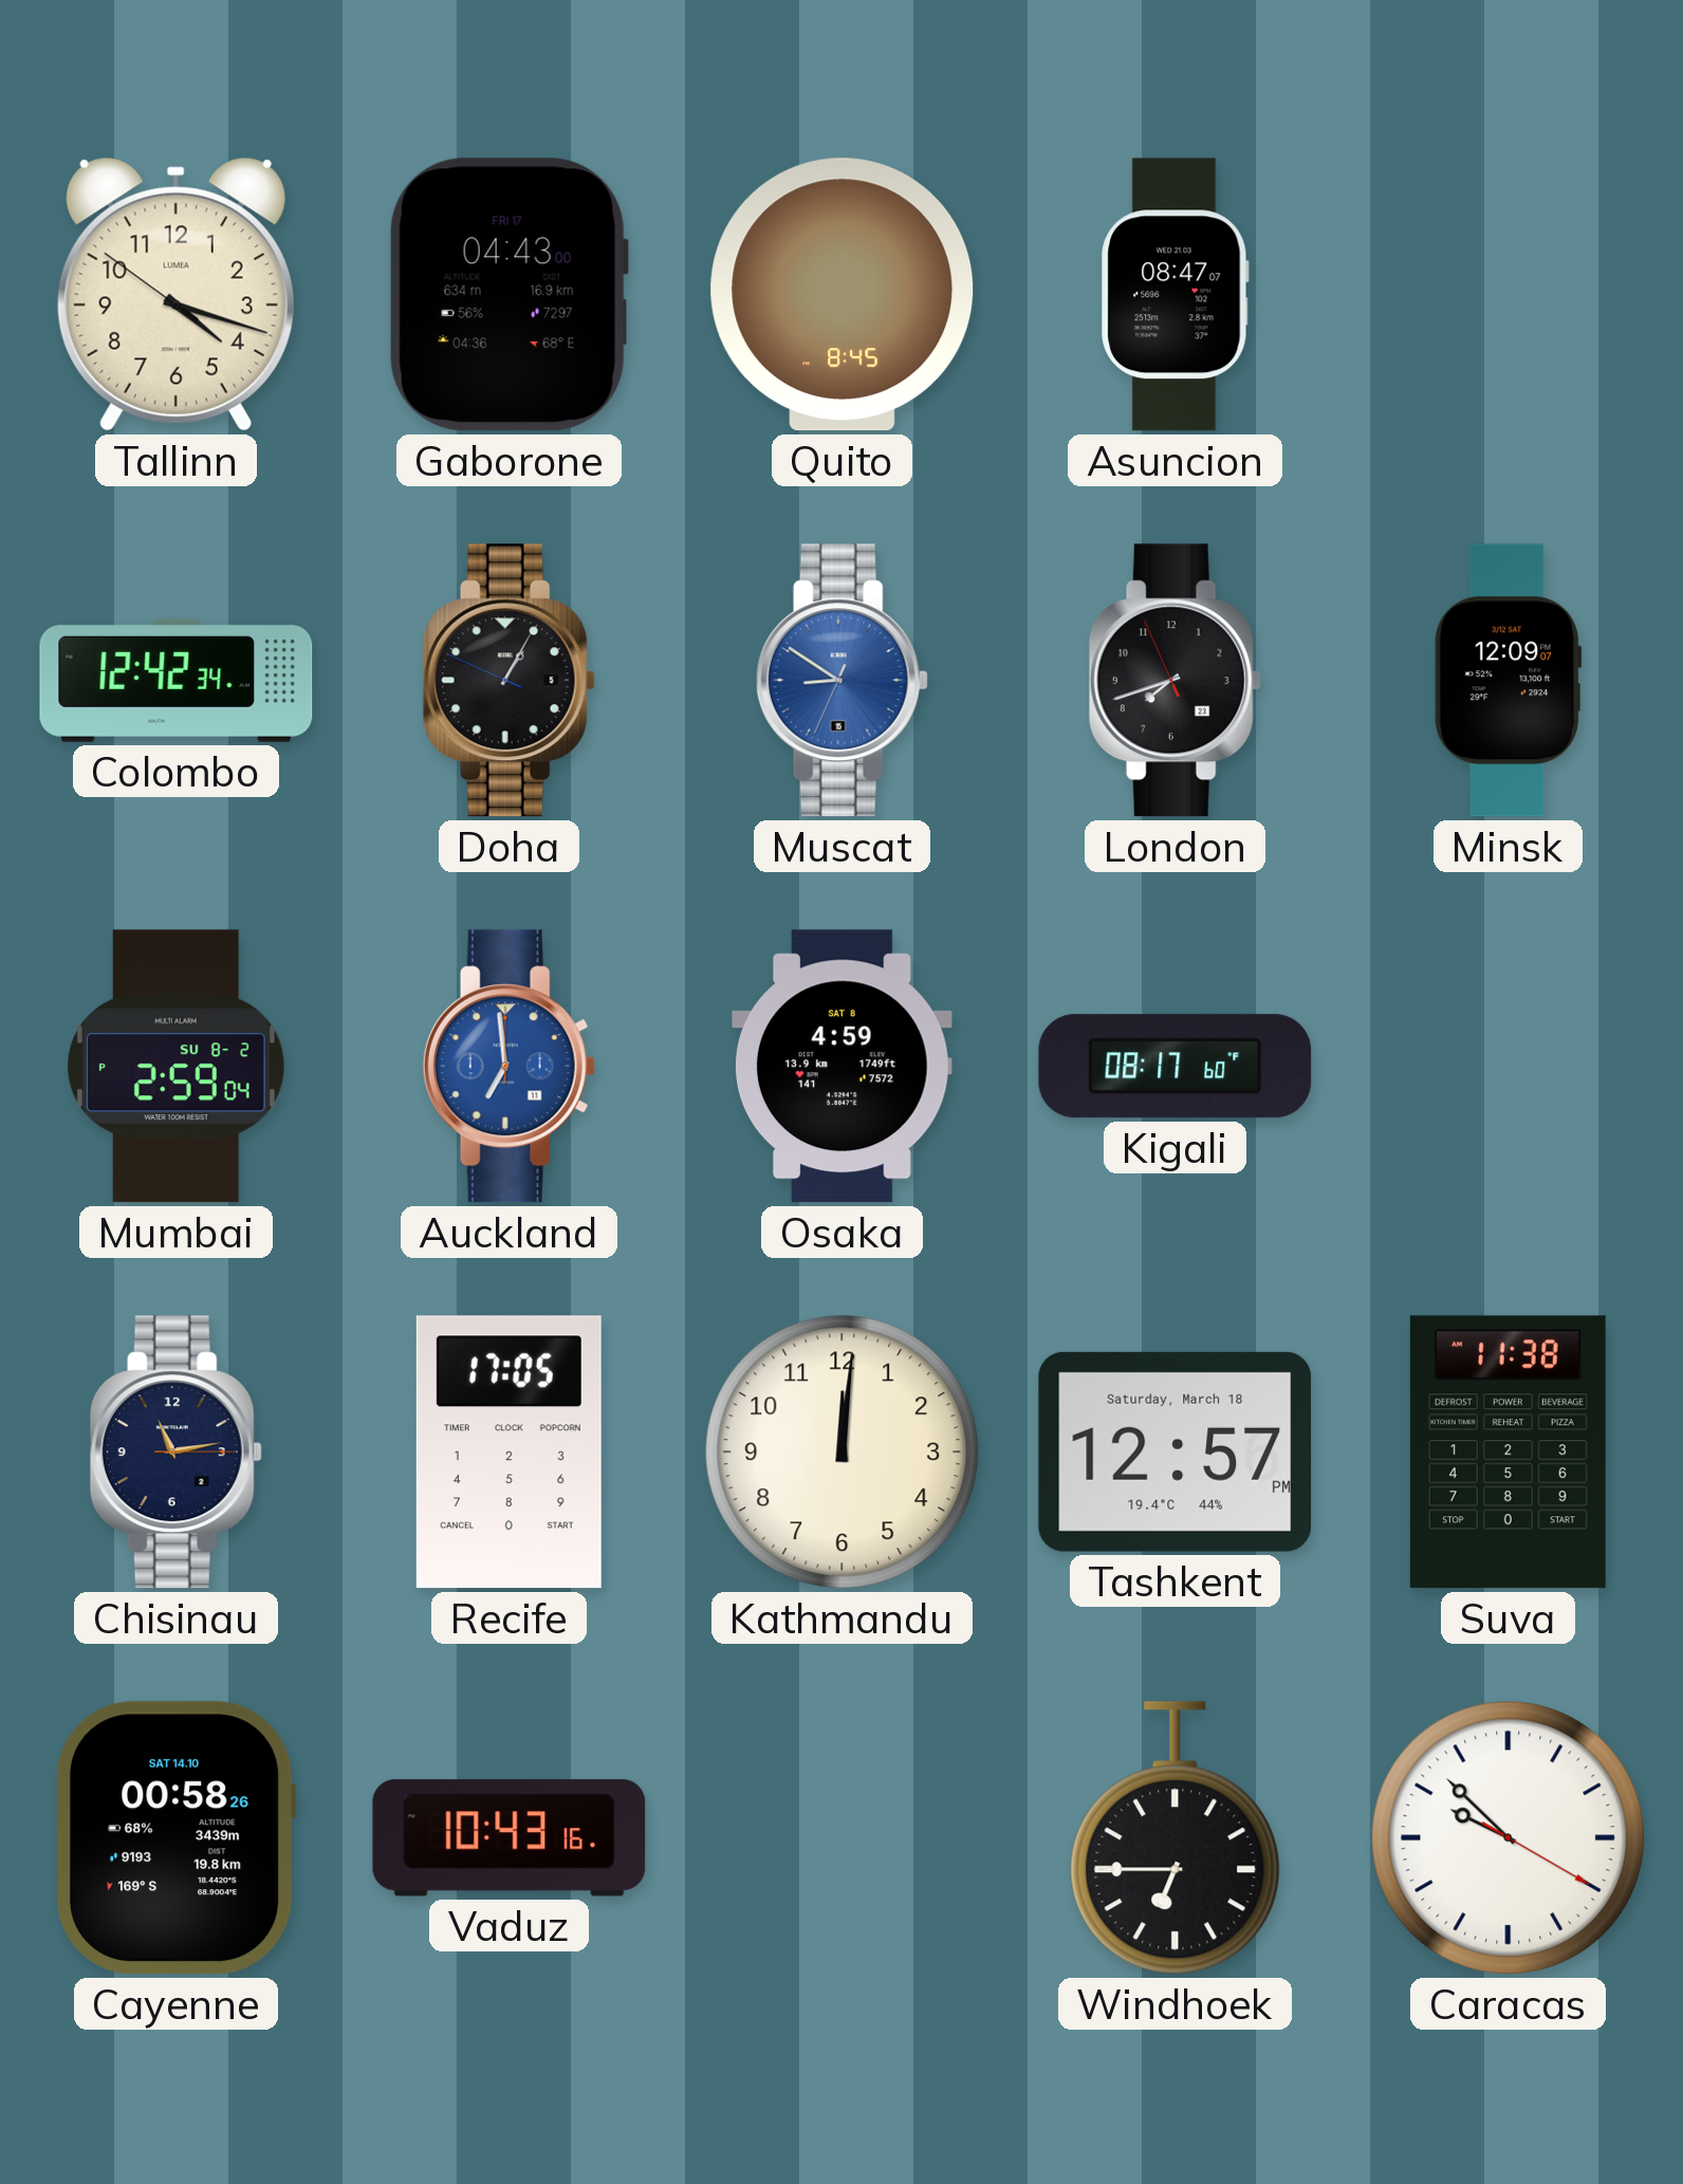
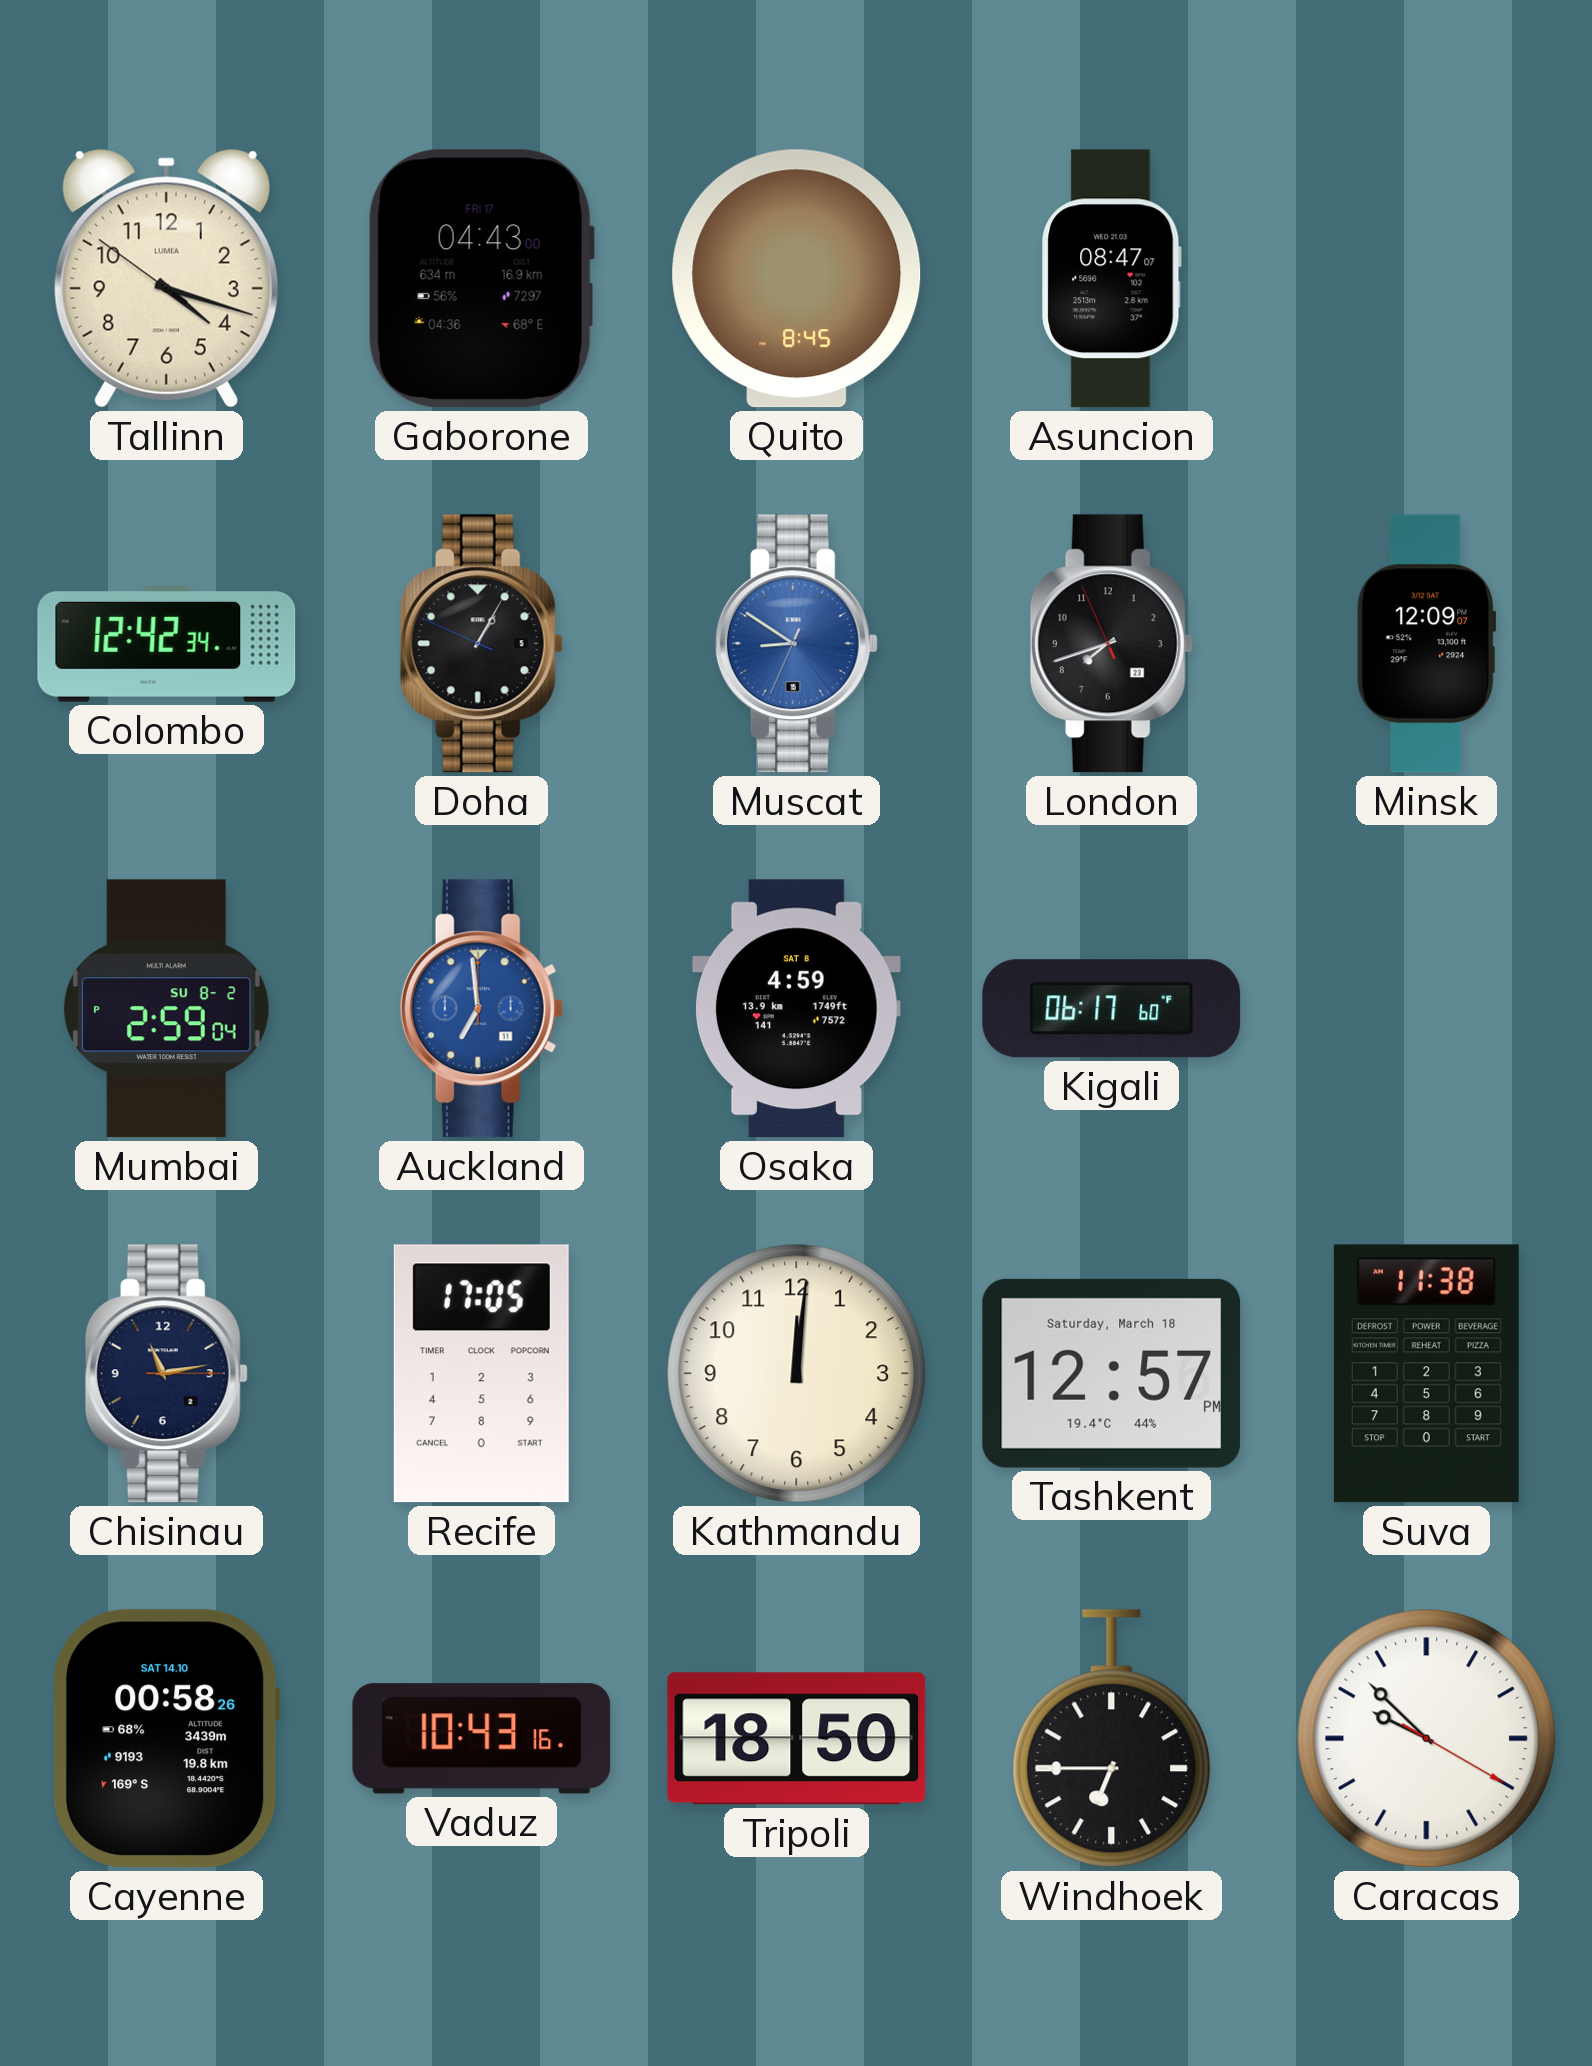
Kigali: 08:17 -> 06:17 (1112, 1009)
Tripoli: none -> 18:50 (797, 1739)
